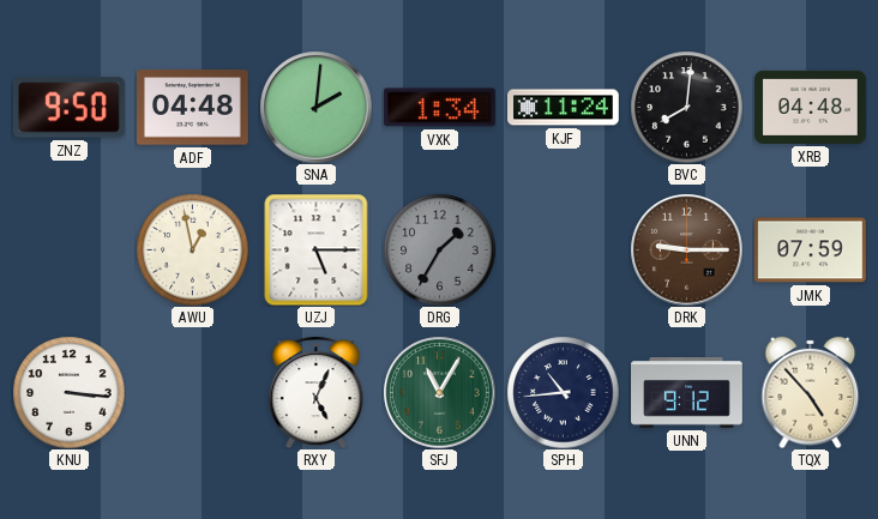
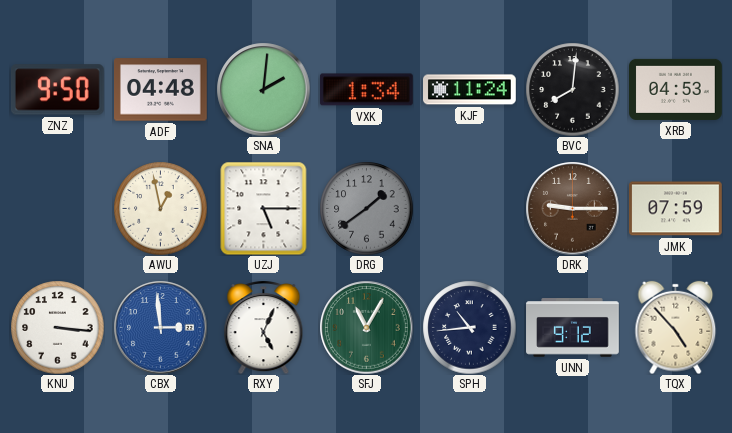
XRB: 04:48 -> 04:53 (676, 89)
DRG: 1:35 -> 1:39 (366, 208)
CBX: none -> 2:59 (160, 327)
